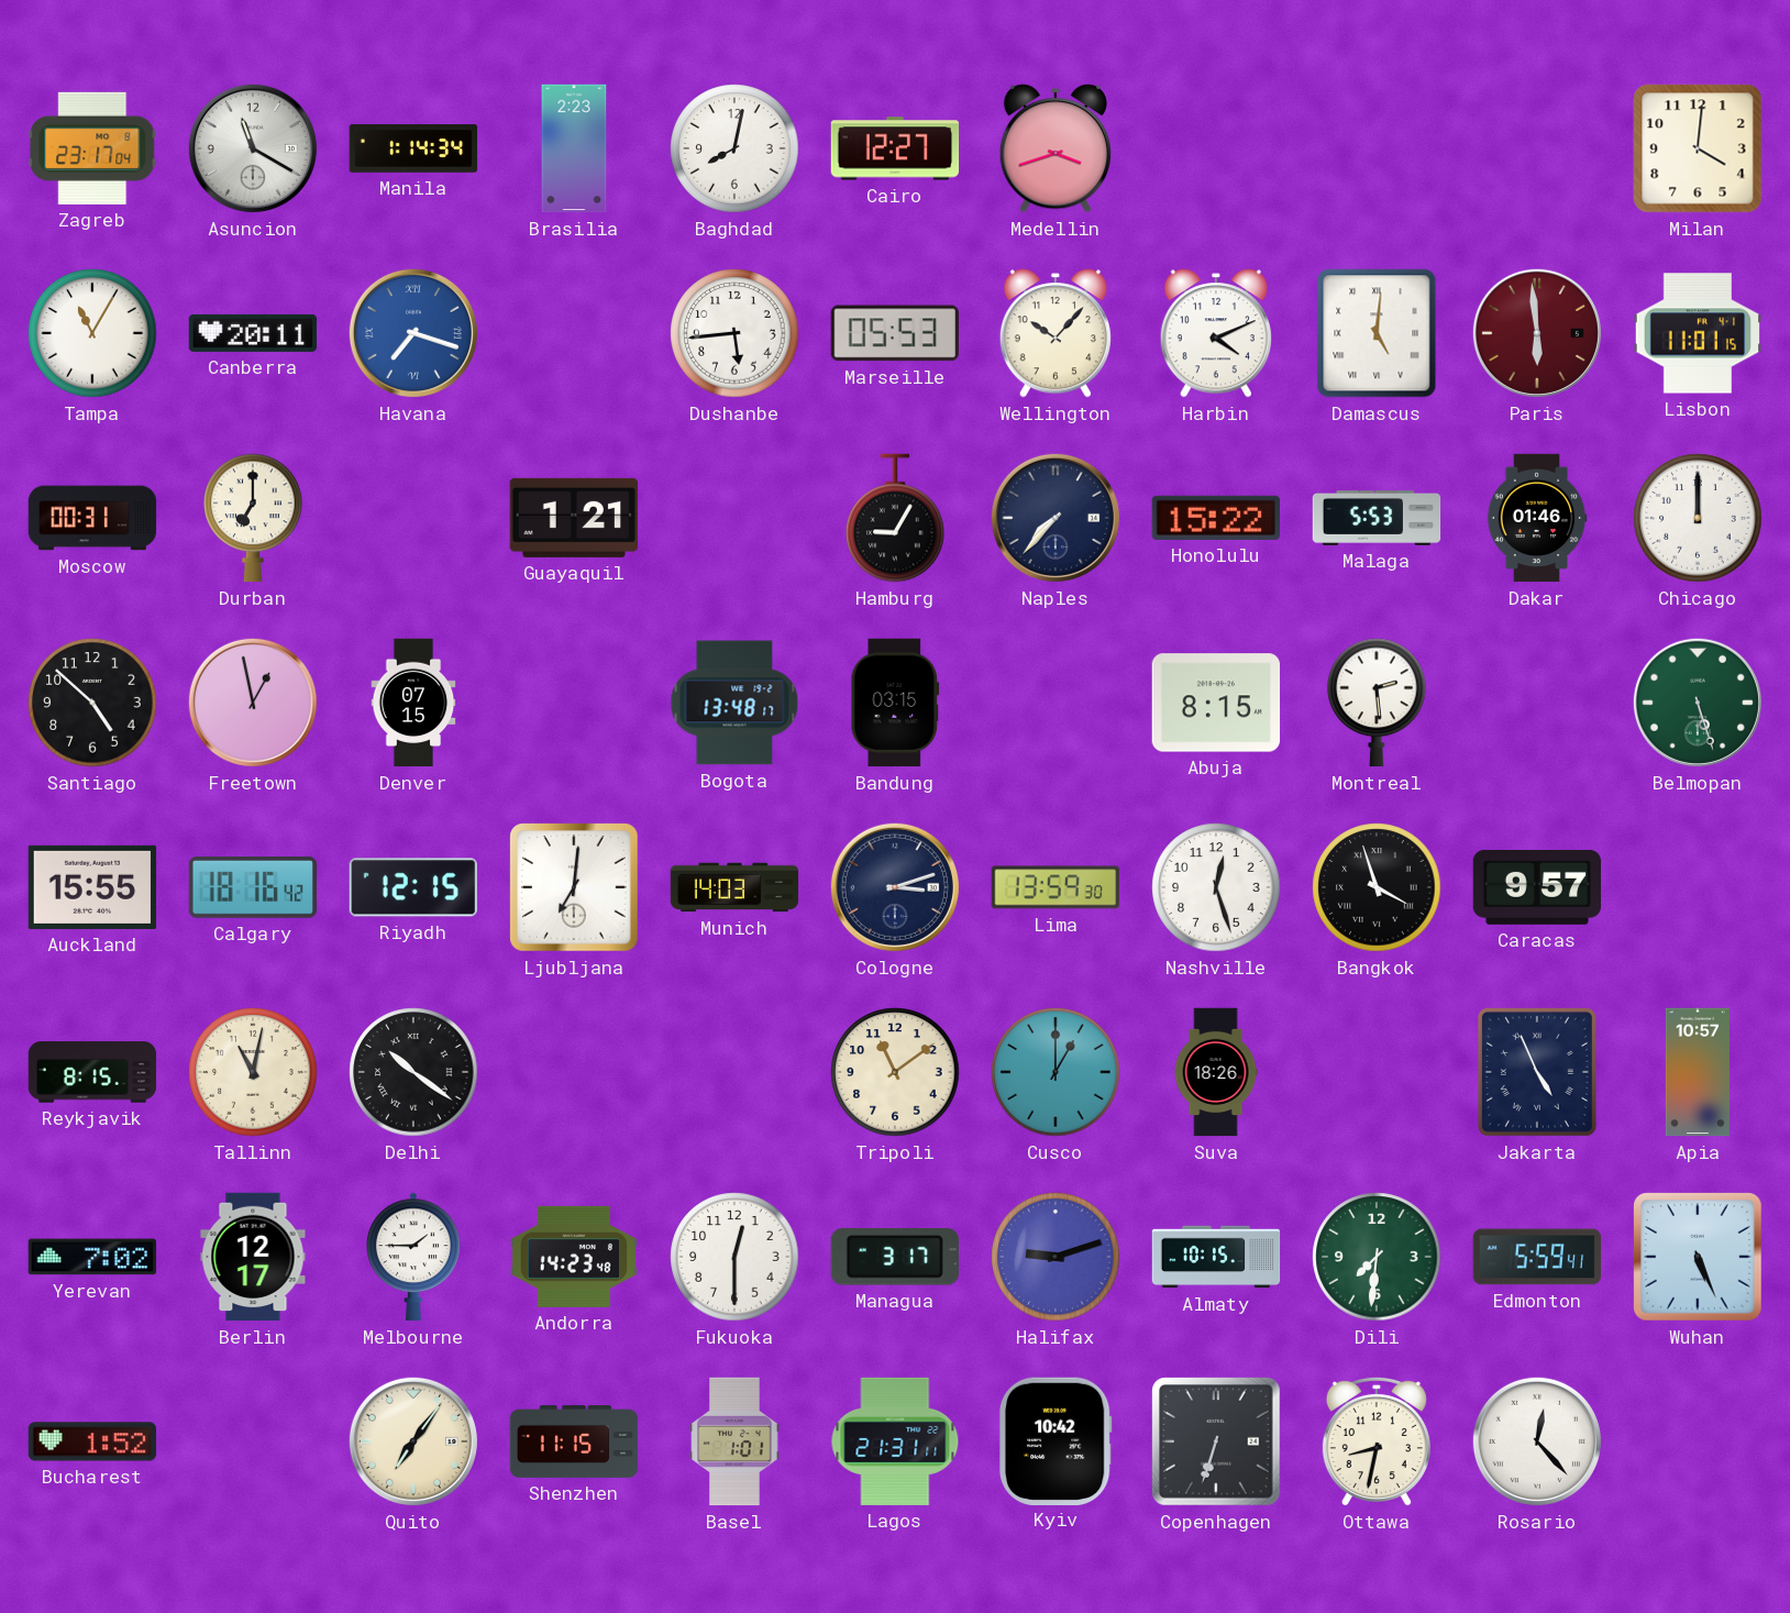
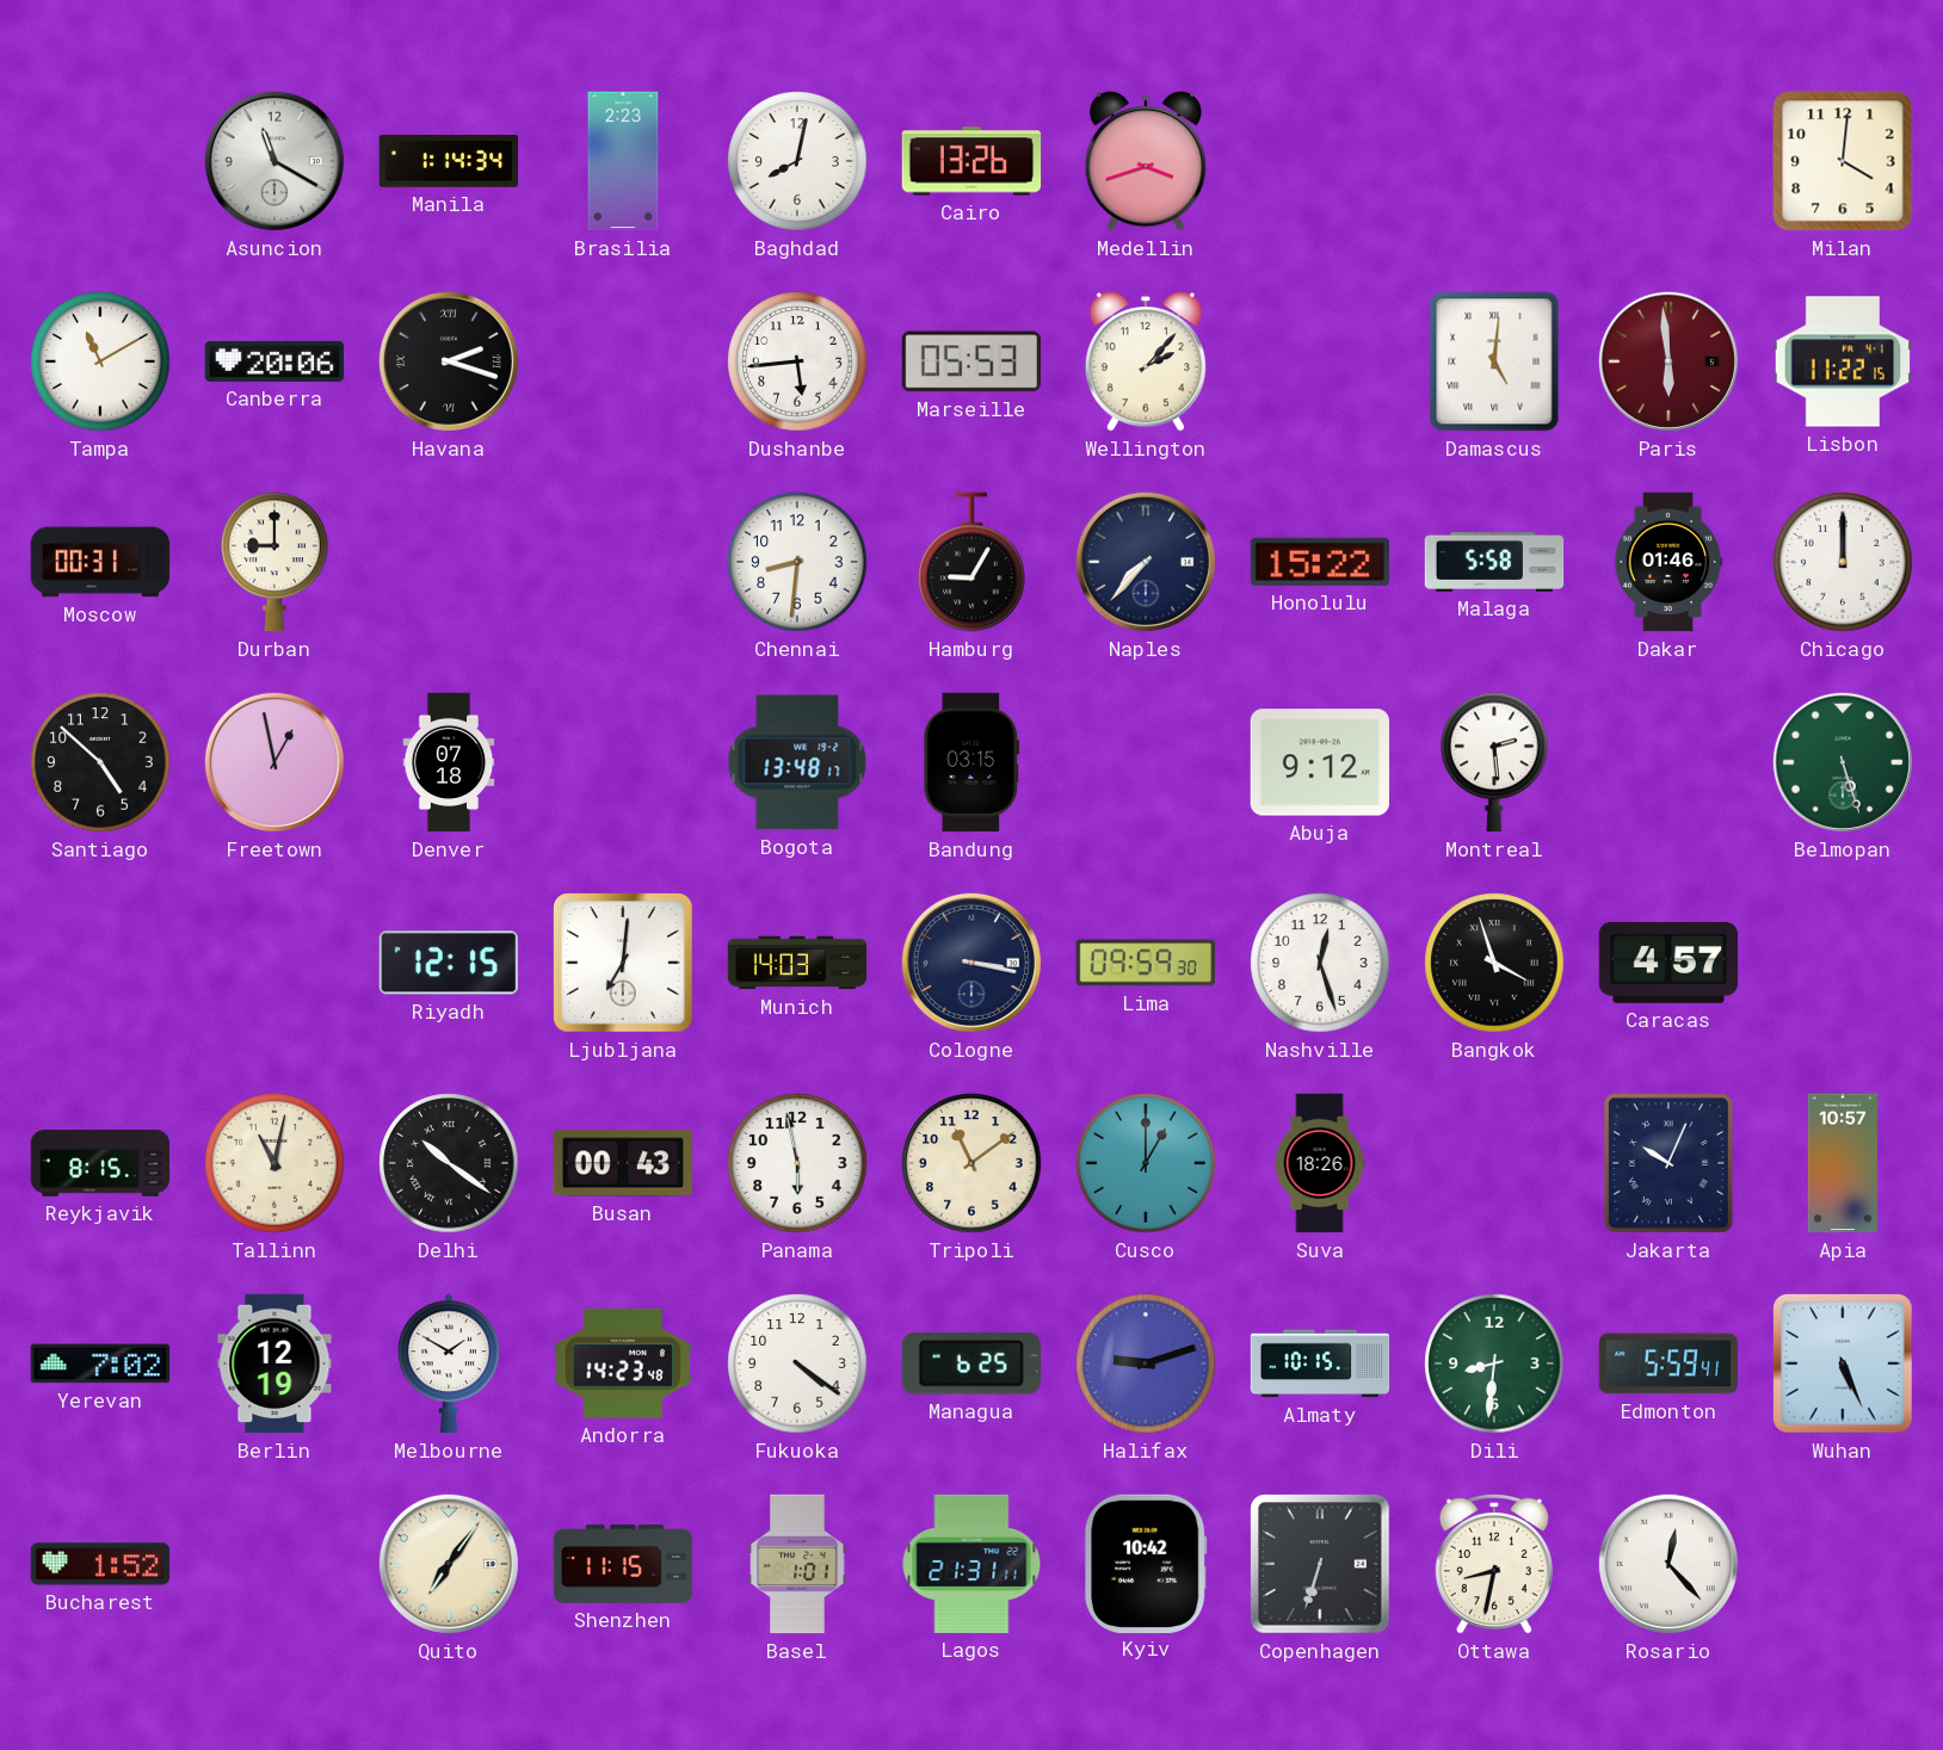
Zagreb: 23:17 -> none (92, 148)
Cairo: 12:27 -> 13:26 (971, 161)
Tampa: 11:05 -> 11:10 (100, 361)
Canberra: 20:11 -> 20:06 (275, 361)
Havana: 7:18 -> 2:18 (449, 361)
Havana dial: blue -> black (449, 361)
Wellington: 10:07 -> 2:07 (1146, 361)
Harbin: 4:11 -> none (1216, 333)
Lisbon: 11:01 -> 11:22 (1843, 361)
Durban: 7:00 -> 9:00 (275, 562)
Guayaquil: 1:21 -> none (573, 518)
Chennai: none -> 8:31 (797, 562)
Malaga: 5:53 -> 5:58 (1494, 562)
Denver: 07:15 -> 07:18 (449, 762)
Abuja: 8:15 -> 9:12 (1320, 762)
Auckland: 15:55 -> none (92, 887)
Calgary: 18:16 -> none (252, 887)
Cologne: 3:12 -> 3:17 (971, 963)
Lima: 13:59 -> 09:59 (1145, 963)
Caracas: 9:57 -> 4:57 (1668, 963)
Busan: none -> 00:43 (622, 1163)
Panama: none -> 5:58 (797, 1163)
Jakarta: 4:56 -> 10:04 (1668, 1163)
Berlin: 12:17 -> 12:19 (275, 1363)
Melbourne: 1:45 -> 1:50 (450, 1363)
Fukuoka: 12:30 -> 4:21 (797, 1363)
Managua: 3:17 -> 6:25 (971, 1363)
Dili: 7:31 -> 8:31 (1494, 1363)
